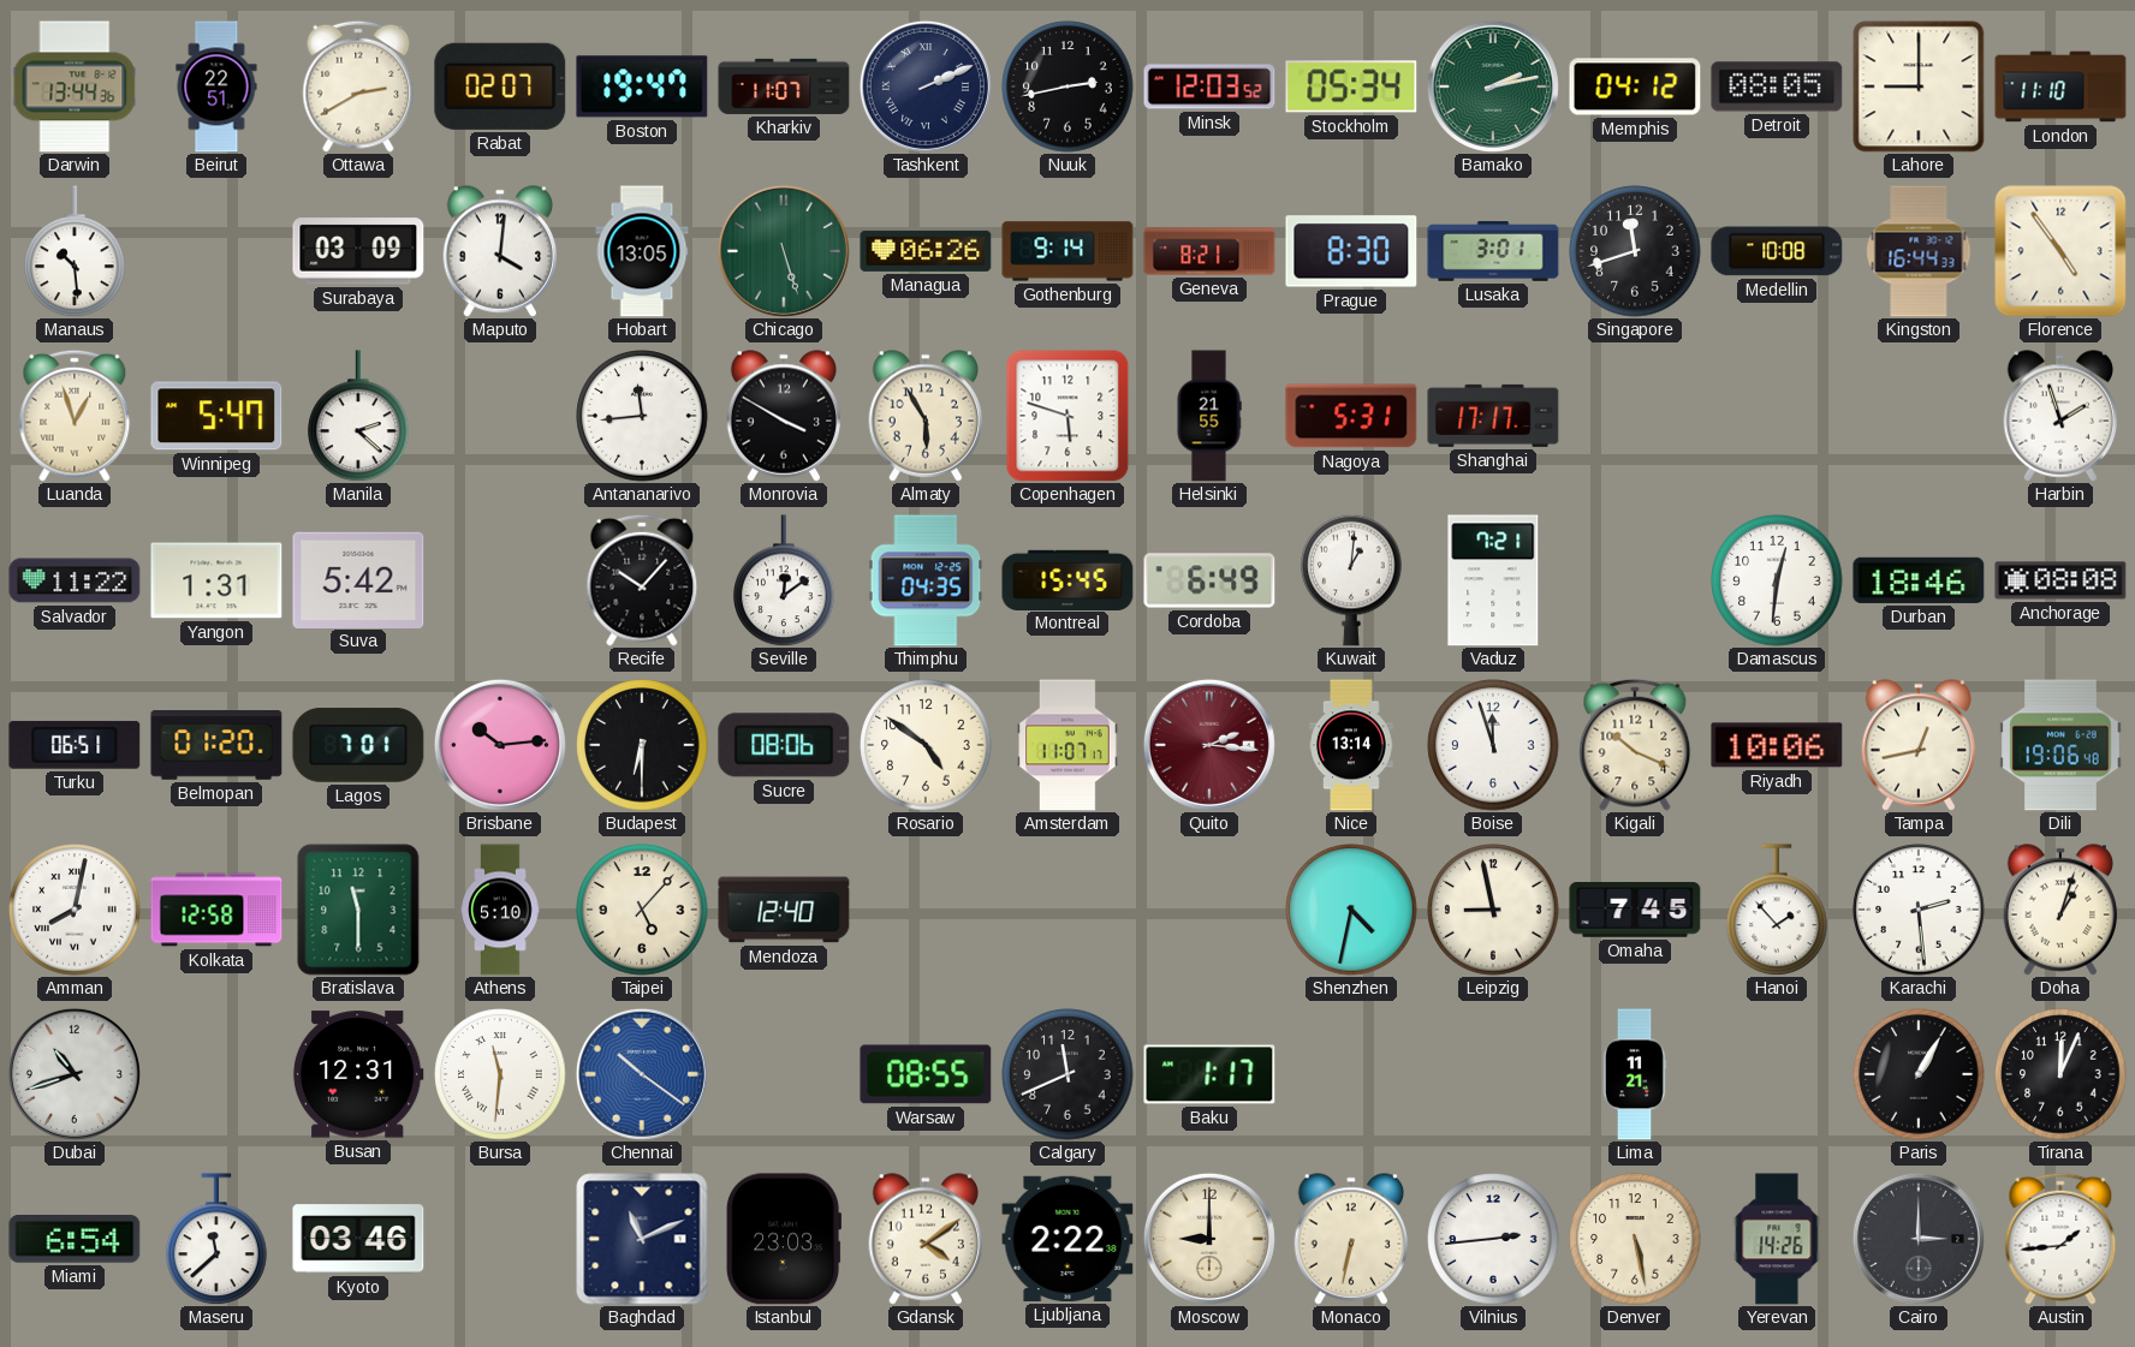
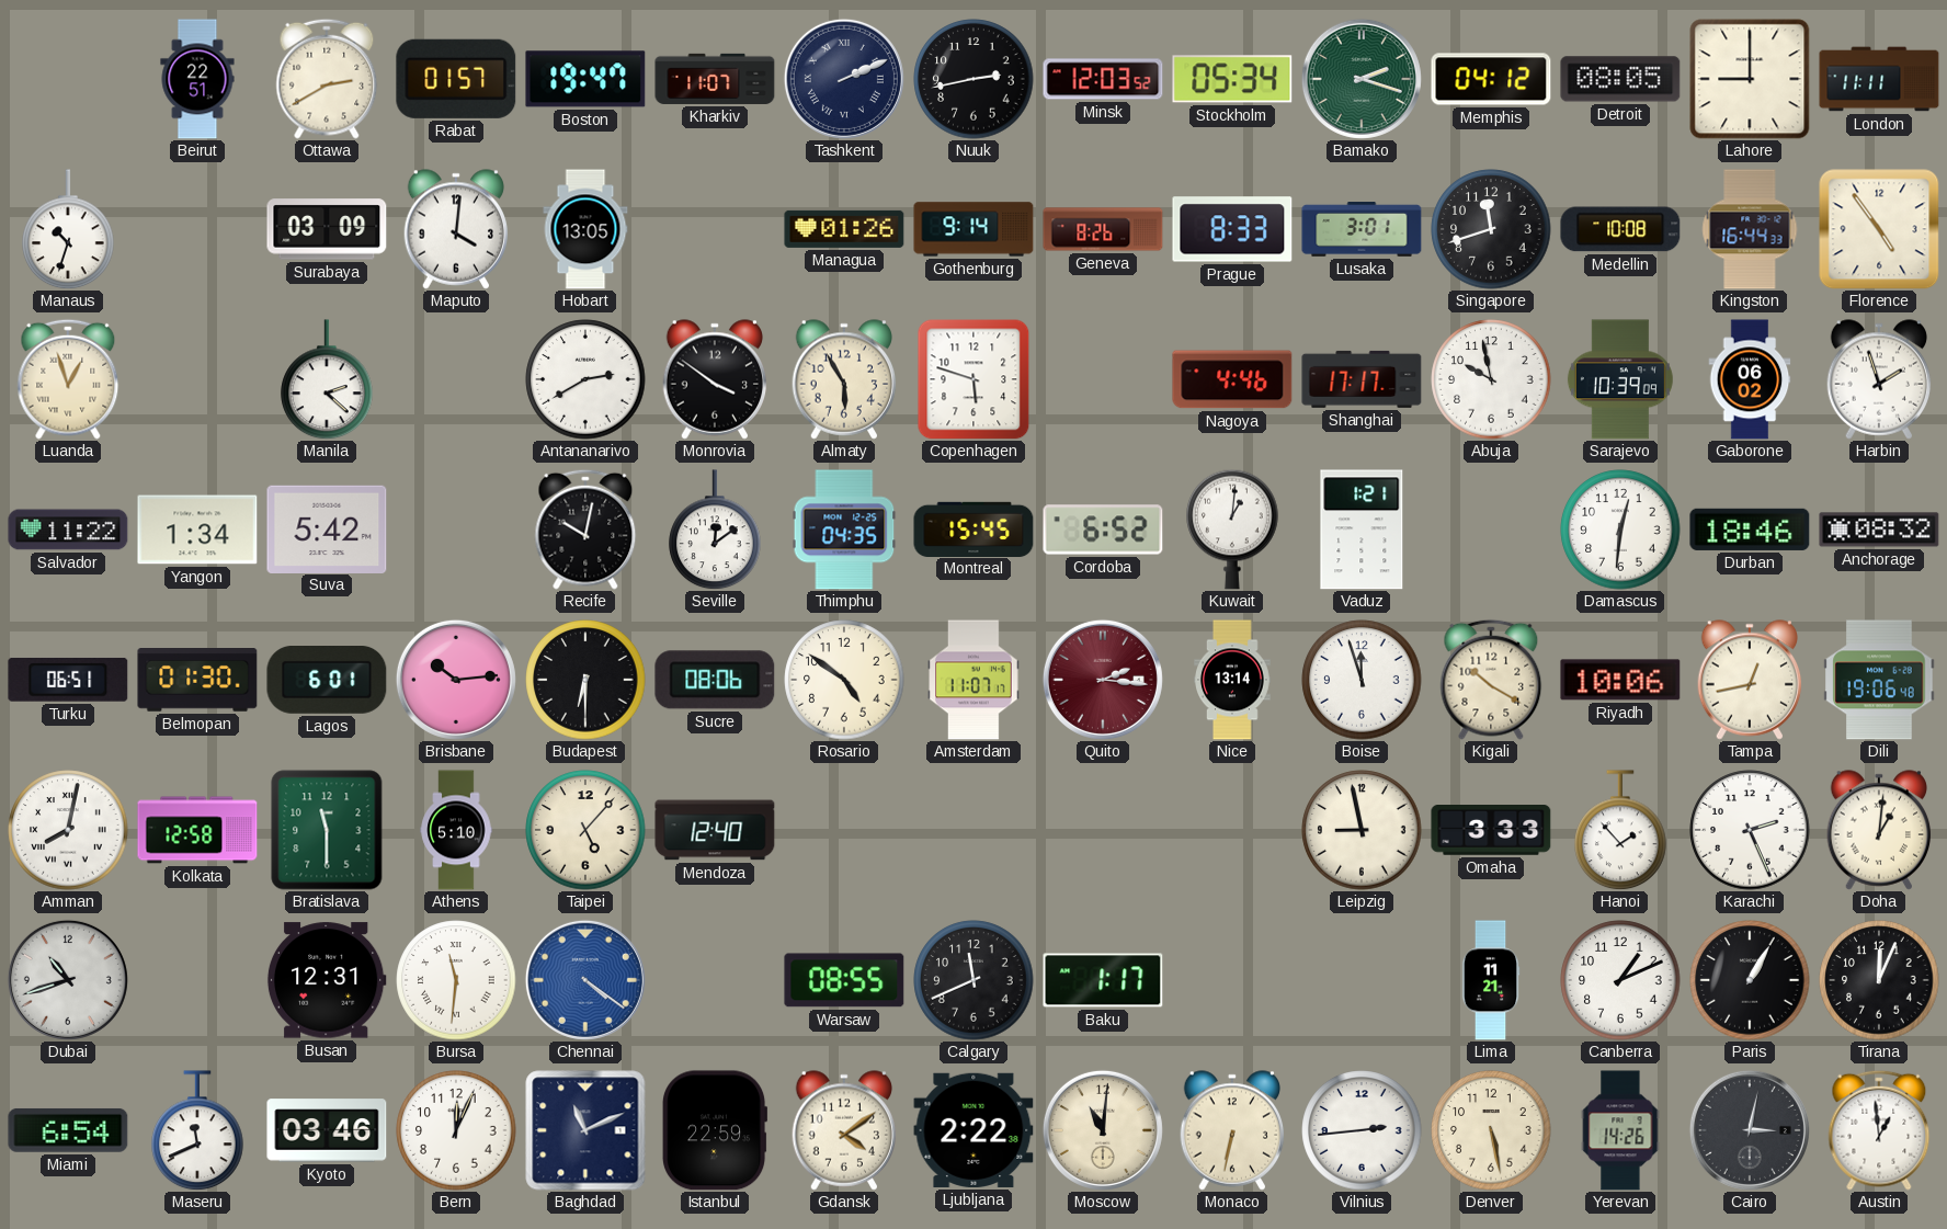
Darwin: 13:44 -> none (75, 87)
Rabat: 02:07 -> 01:57 (456, 79)
Bamako: 2:13 -> 2:18 (1362, 79)
London: 11:10 -> 11:11 (1879, 79)
Manaus: 10:29 -> 10:33 (68, 229)
Chicago: 5:27 -> none (784, 251)
Managua: 06:26 -> 01:26 (844, 229)
Geneva: 8:21 -> 8:26 (1103, 229)
Prague: 8:30 -> 8:33 (1232, 229)
Winnipeg: 5:47 -> none (216, 416)
Antananarivo: 11:44 -> 2:40 (585, 379)
Monrovia: 3:50 -> 3:51 (715, 379)
Helsinki: 21:55 -> none (1209, 416)
Nagoya: 5:31 -> 4:46 (1232, 379)
Abuja: none -> 9:58 (1491, 379)
Sarajevo: none -> 10:39 (1620, 379)
Gaborone: none -> 06:02 (1750, 379)
Yangon: 1:31 -> 1:34 (197, 530)
Recife: 10:07 -> 10:02 (585, 530)
Cordoba: 6:49 -> 6:52 (1103, 530)
Vaduz: 7:21 -> 1:21 (1362, 530)
Anchorage: 08:08 -> 08:32 (1879, 530)
Belmopan: 01:20 -> 01:30 (197, 681)
Lagos: 7:01 -> 6:01 (327, 681)
Kigali: 10:19 -> 10:20 (1491, 680)
Shenzhen: 4:32 -> none (1351, 910)
Omaha: 7:45 -> 3:33 (1491, 831)
Karachi: 2:29 -> 2:26 (1750, 830)
Doha: 1:03 -> 1:01 (1879, 830)
Chennai: 10:21 -> 4:21 (585, 980)
Canberra: none -> 1:11 (1620, 980)
Maseru: 11:38 -> 11:41 (197, 1130)
Bern: none -> 12:04 (456, 1130)
Istanbul: 23:03 -> 22:59 (716, 1130)
Moscow: 9:00 -> 11:01 (1103, 1130)
Cairo: 3:00 -> 3:02 (1750, 1130)
Austin: 1:44 -> 12:59 (1879, 1130)
